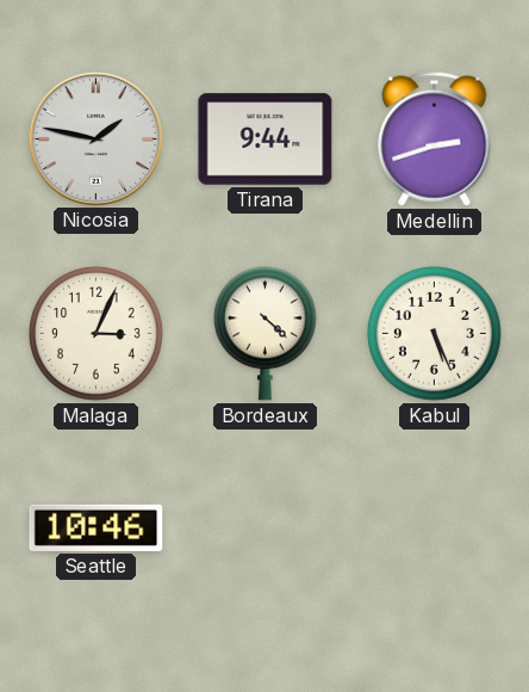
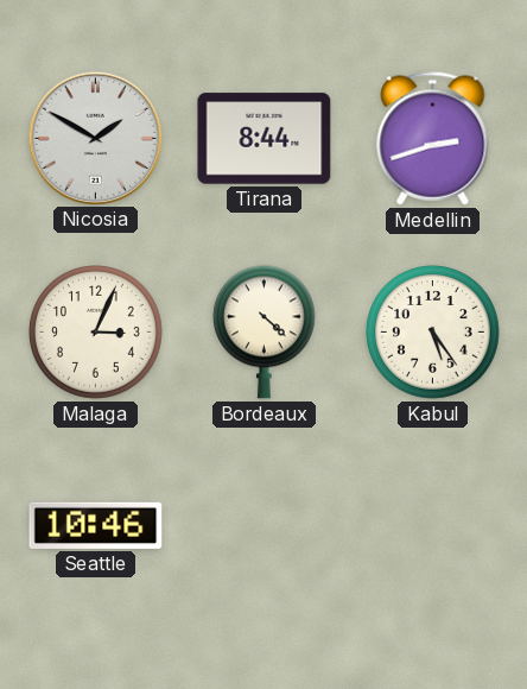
Nicosia: 1:47 -> 1:50 (95, 138)
Tirana: 9:44 -> 8:44 (265, 139)
Kabul: 5:26 -> 5:24 (433, 333)
